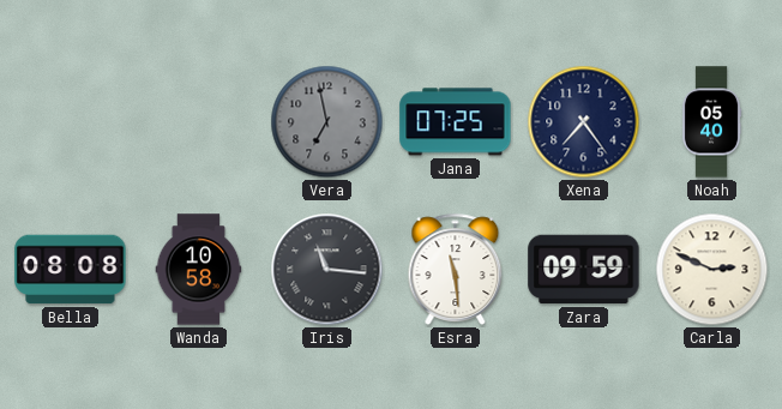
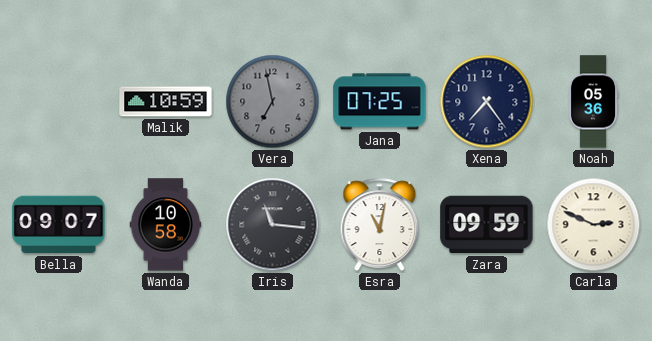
Malik: none -> 10:59 (166, 102)
Noah: 05:40 -> 05:36 (593, 102)
Bella: 08:08 -> 09:07 (59, 225)
Esra: 11:29 -> 11:02 (380, 224)
